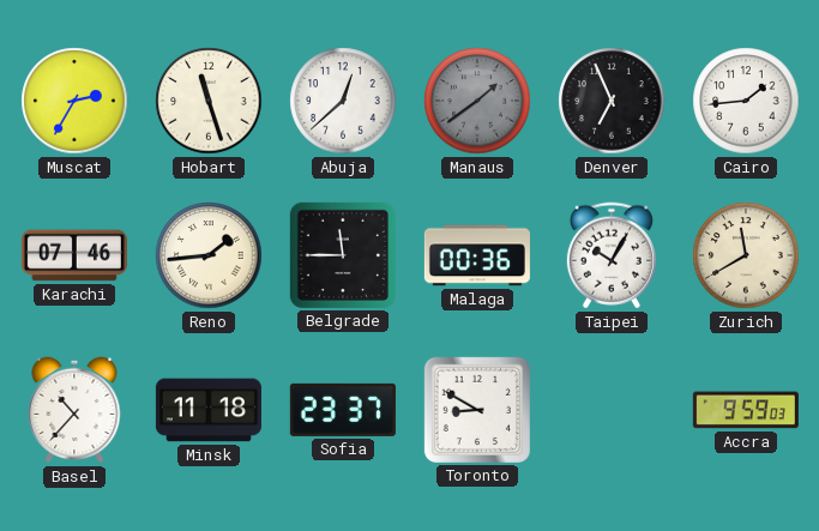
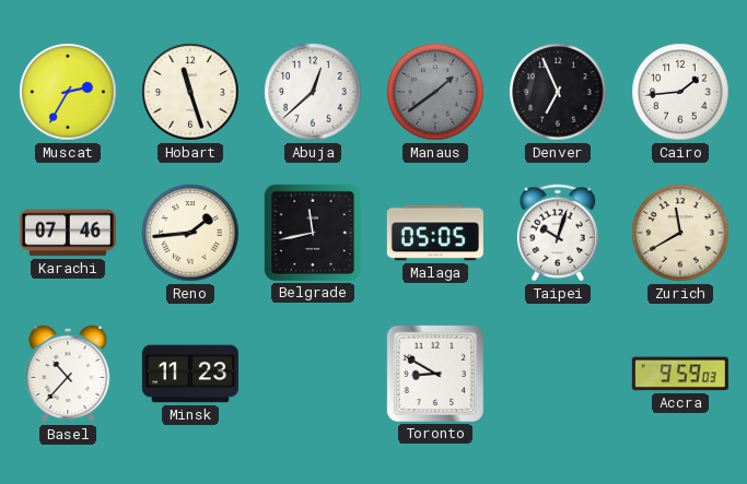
Belgrade: 11:45 -> 11:43 (313, 233)
Malaga: 00:36 -> 05:05 (435, 233)
Taipei: 10:05 -> 10:03 (558, 233)
Minsk: 11:18 -> 11:23 (190, 374)
Sofia: 23:37 -> none (343, 410)
